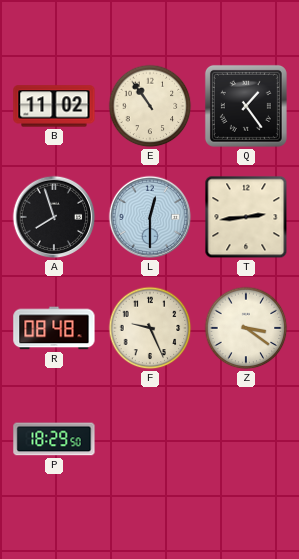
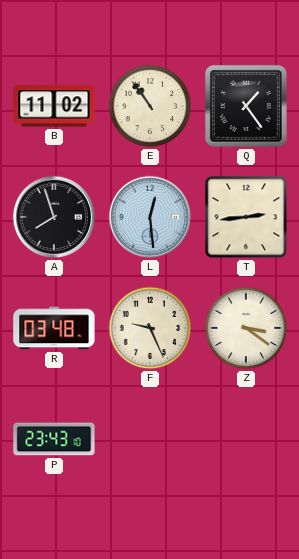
L: 12:30 -> 12:29 (150, 217)
R: 08:48 -> 03:48 (54, 328)
P: 18:29 -> 23:43 (54, 439)
